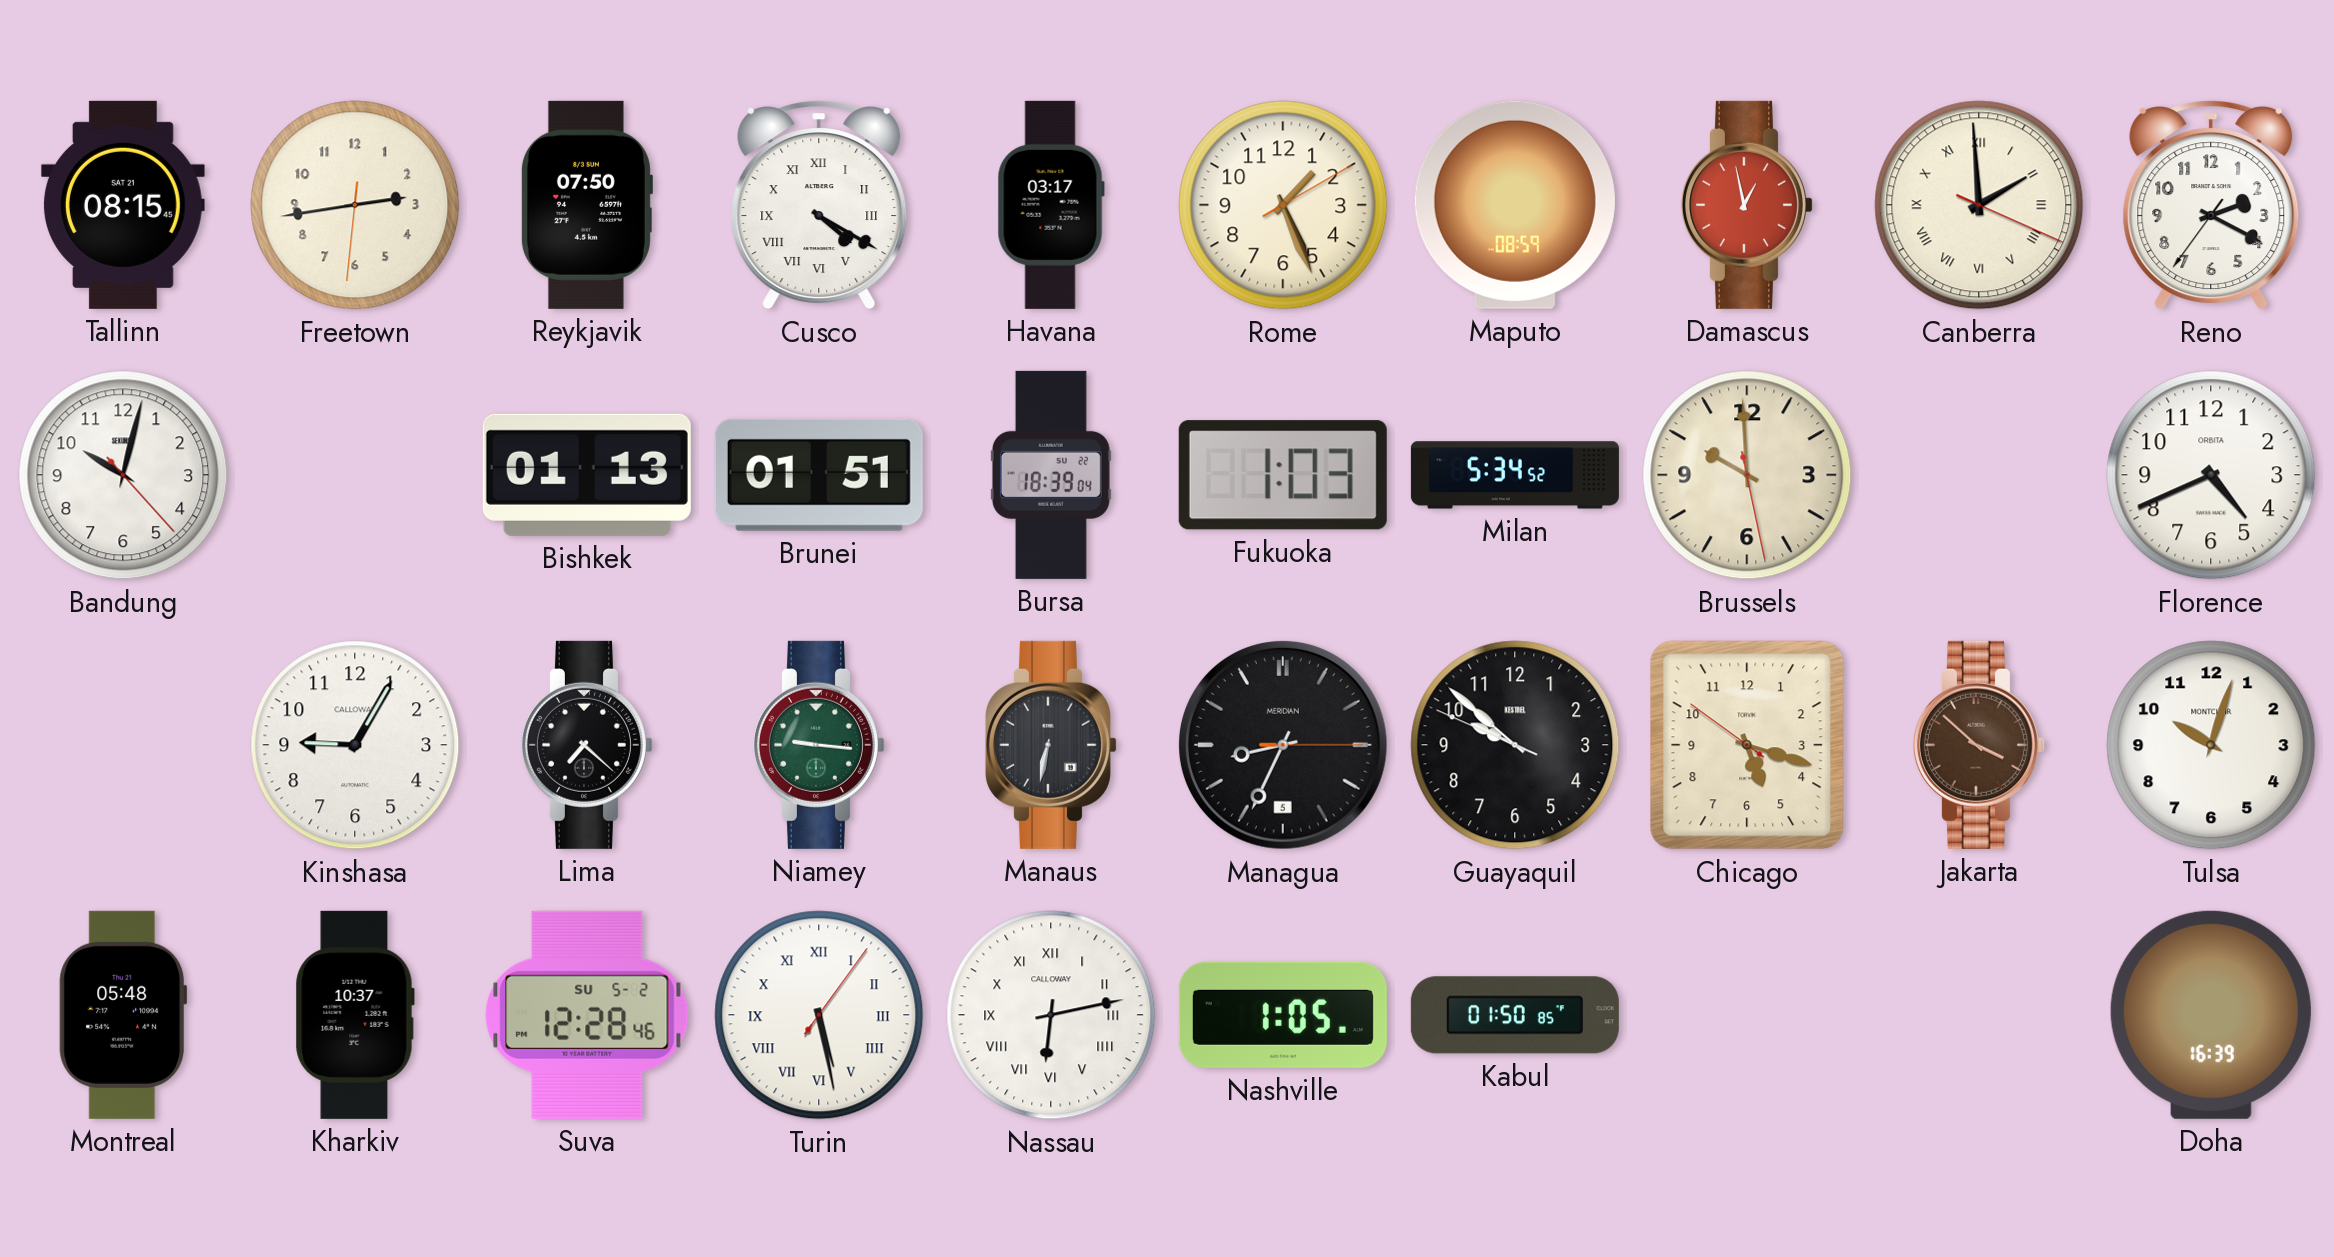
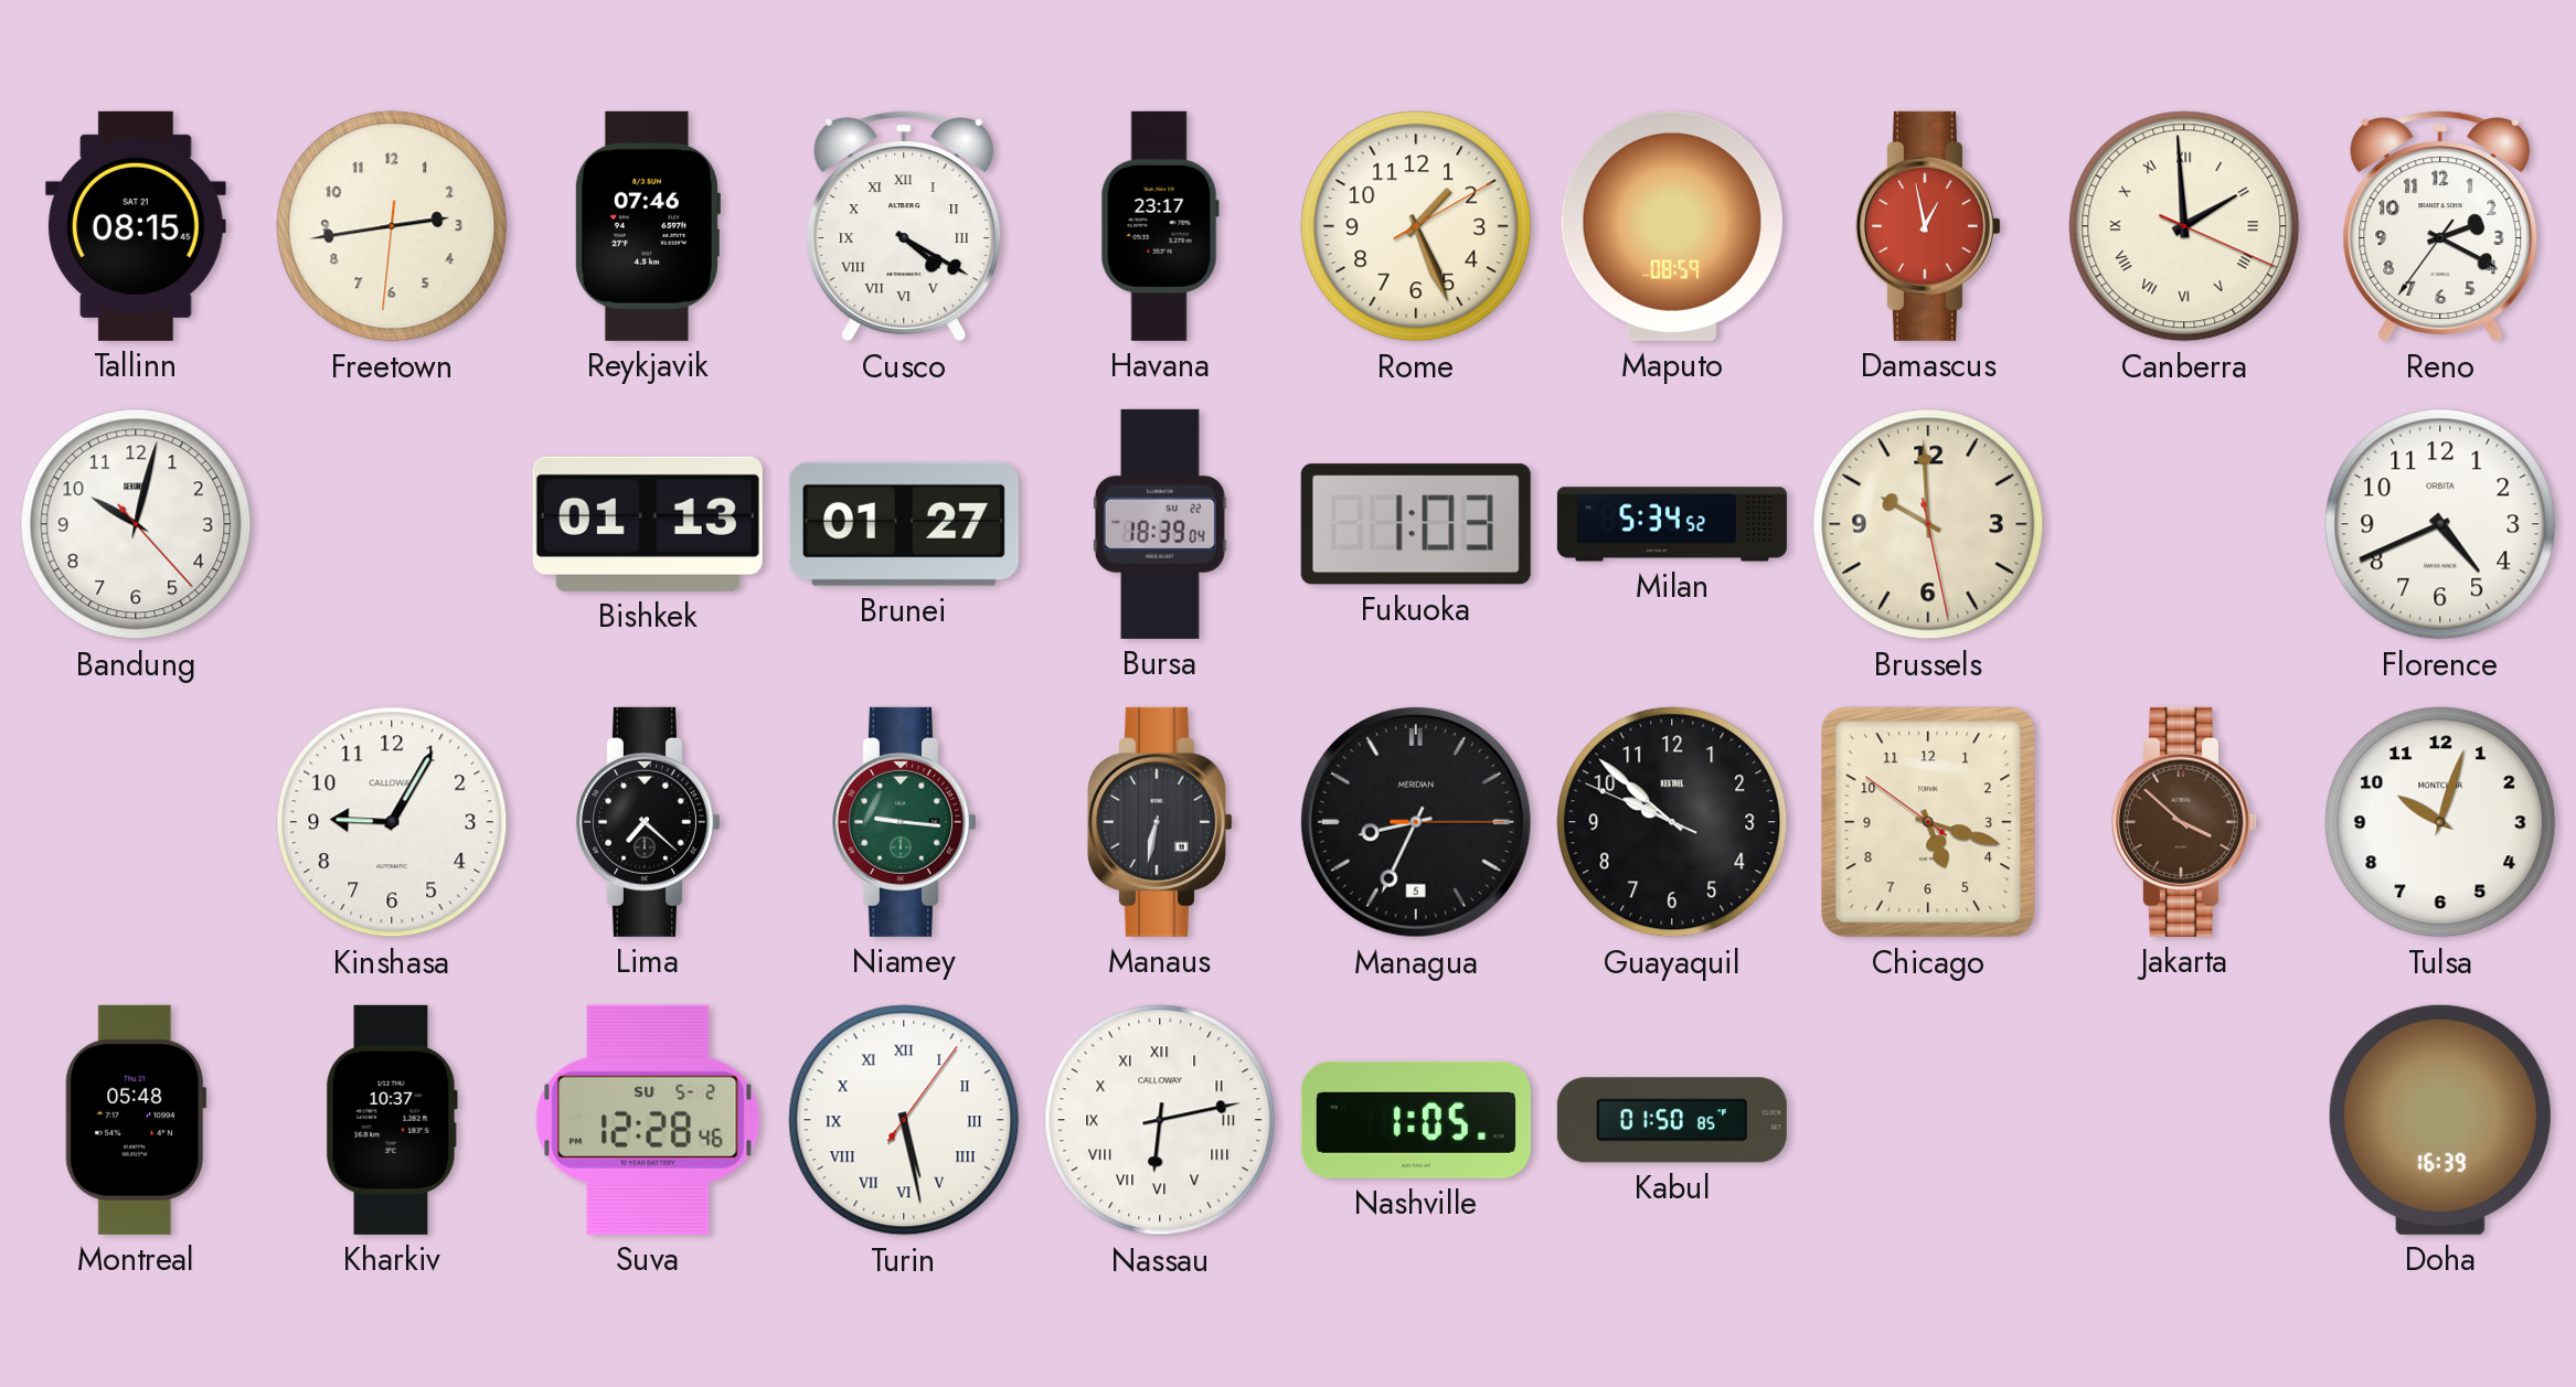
Reykjavik: 07:50 -> 07:46 (647, 226)
Havana: 03:17 -> 23:17 (1160, 226)
Brunei: 01:51 -> 01:27 (904, 524)
